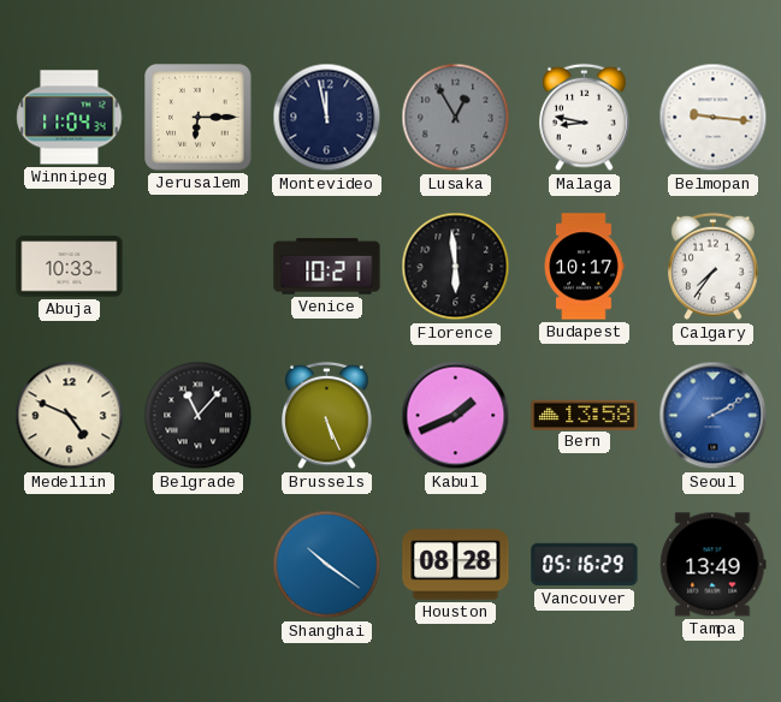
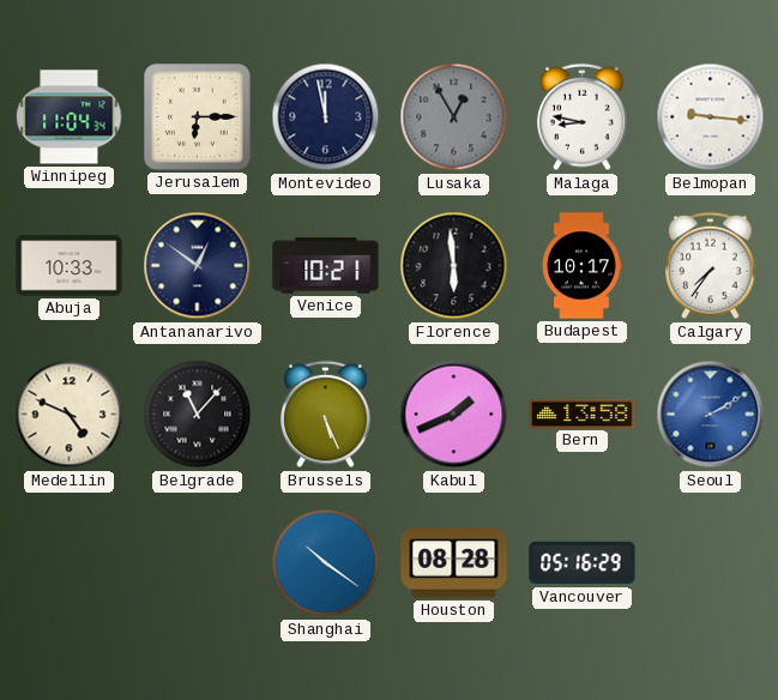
Antananarivo: none -> 12:51 (198, 266)
Tampa: 13:49 -> none (714, 565)
